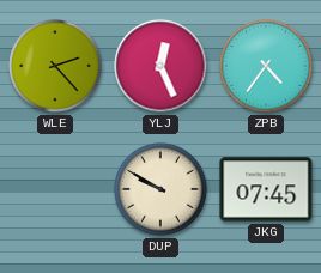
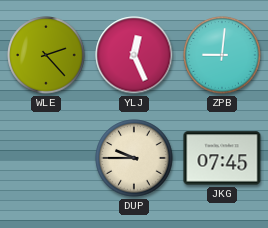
ZPB: 4:36 -> 9:01 (222, 55)
DUP: 9:50 -> 9:45 (134, 158)
